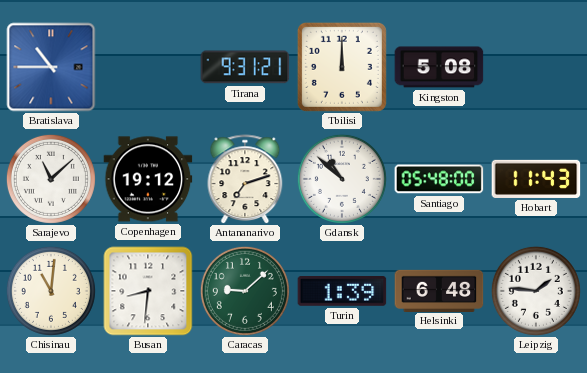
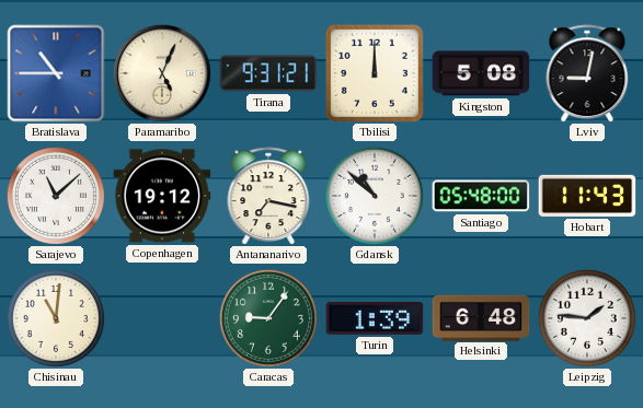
Paramaribo: none -> 5:04 (162, 73)
Lviv: none -> 9:02 (587, 73)
Antananarivo: 7:12 -> 7:17 (268, 196)
Busan: 8:31 -> none (148, 291)
Caracas: 9:08 -> 9:06 (268, 318)
